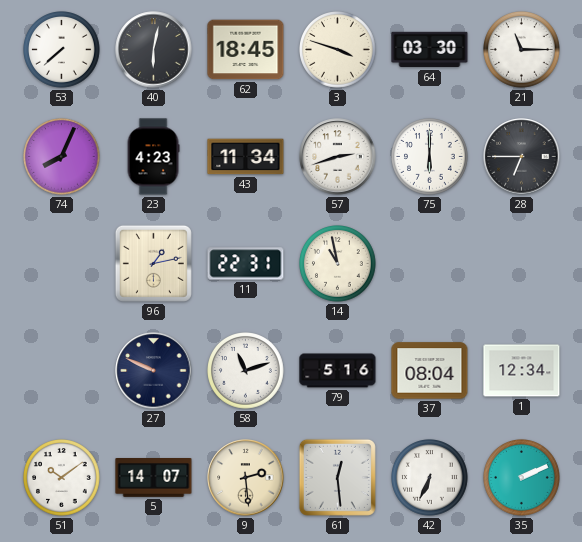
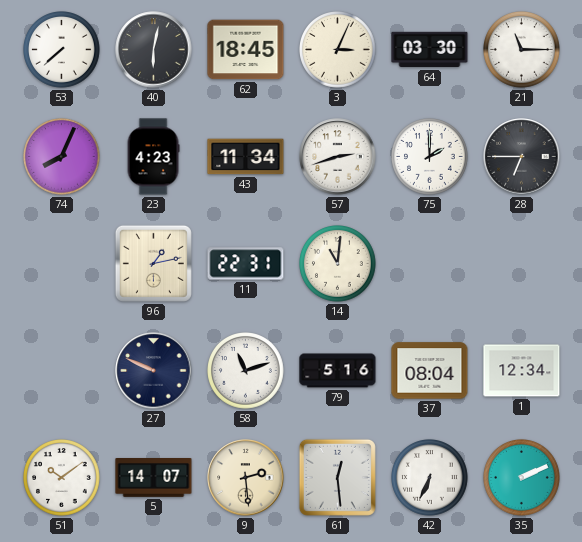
3: 3:48 -> 3:04 (338, 50)
75: 6:00 -> 2:00 (430, 157)
14: 10:58 -> 11:01 (338, 264)
